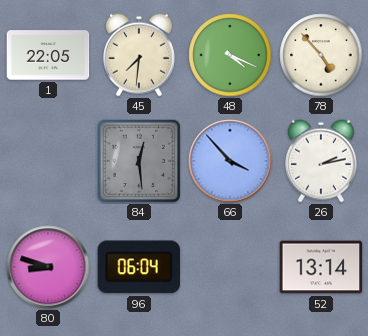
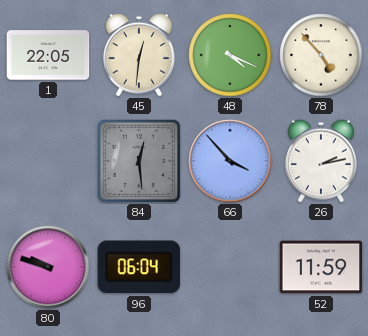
45: 7:31 -> 12:31 (139, 55)
80: 8:48 -> 9:48 (48, 267)
52: 13:14 -> 11:59 (321, 267)
